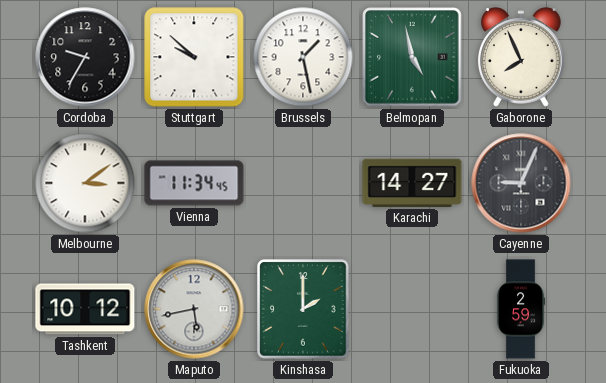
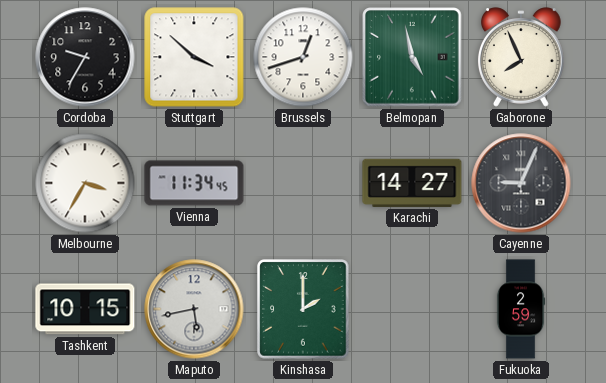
Stuttgart: 9:52 -> 3:52 (194, 57)
Brussels: 1:28 -> 12:42 (303, 57)
Melbourne: 3:09 -> 3:35 (85, 183)
Tashkent: 10:12 -> 10:15 (85, 309)
